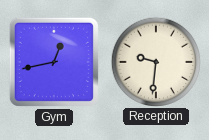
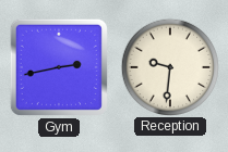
Gym: 12:43 -> 2:43 (59, 67)
